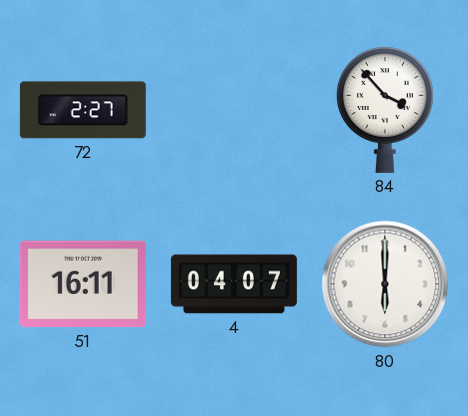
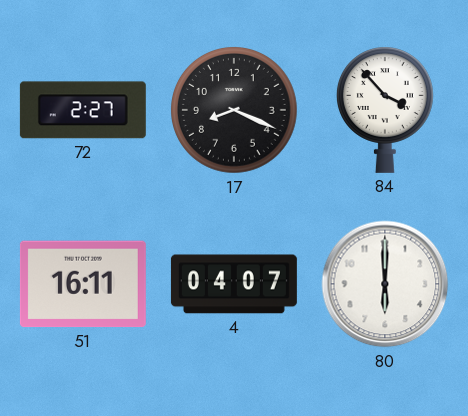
17: none -> 8:19 (235, 111)
